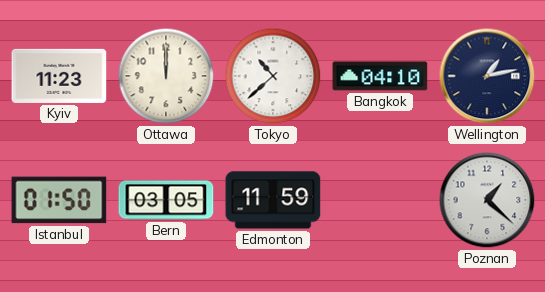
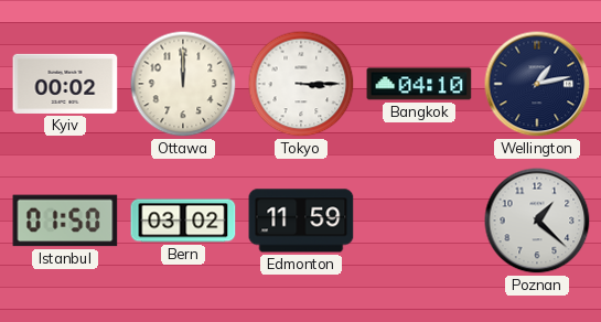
Kyiv: 11:23 -> 00:02 (65, 84)
Tokyo: 10:38 -> 3:15 (301, 84)
Bern: 03:05 -> 03:02 (183, 221)
